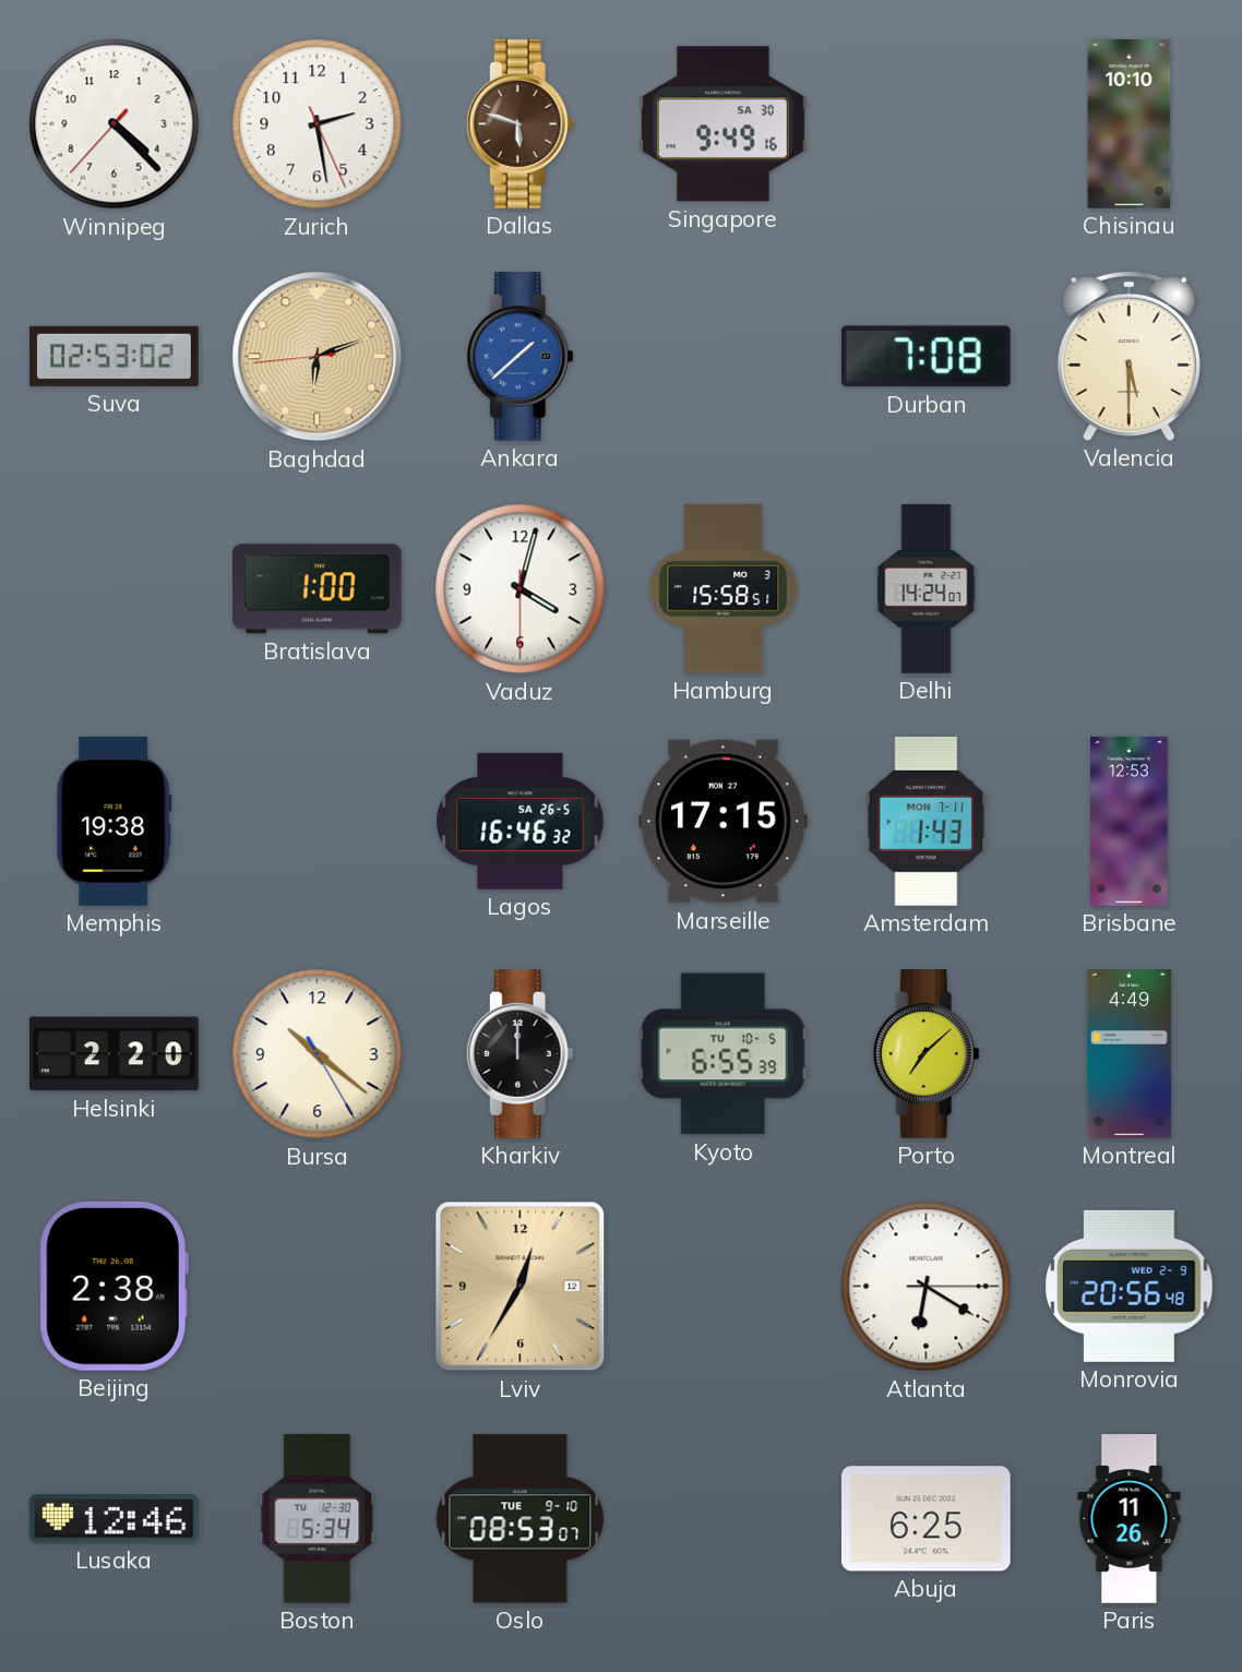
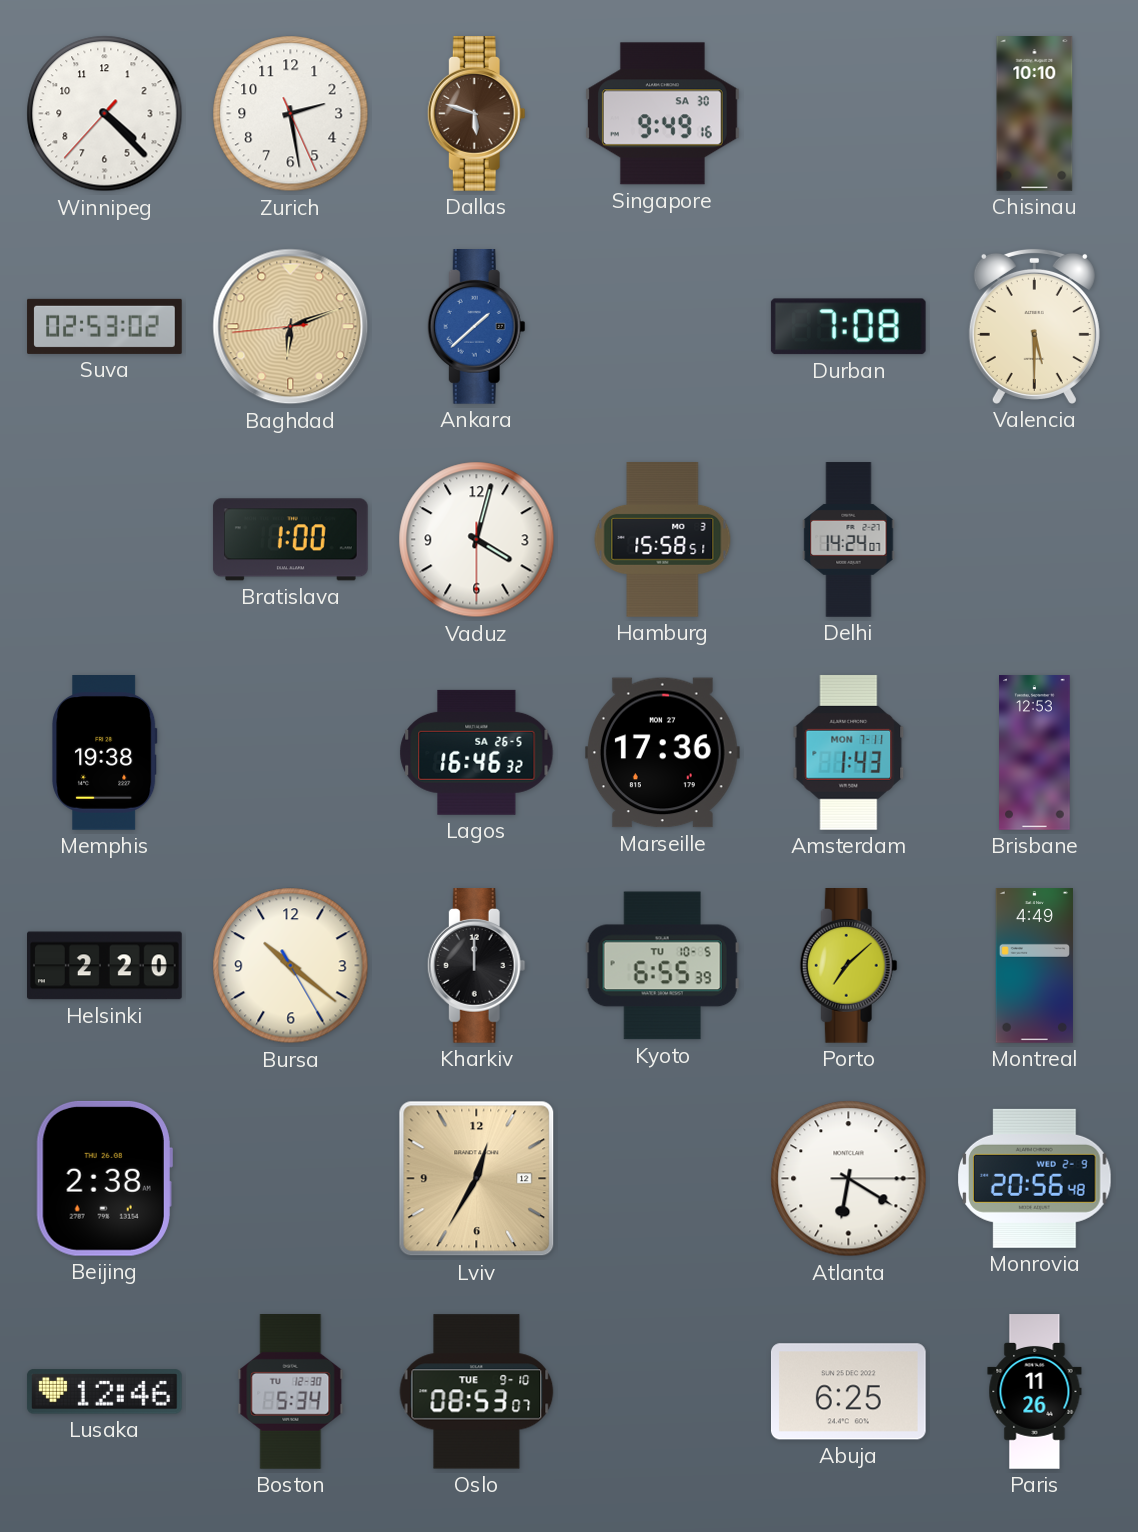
Marseille: 17:15 -> 17:36 (663, 753)
